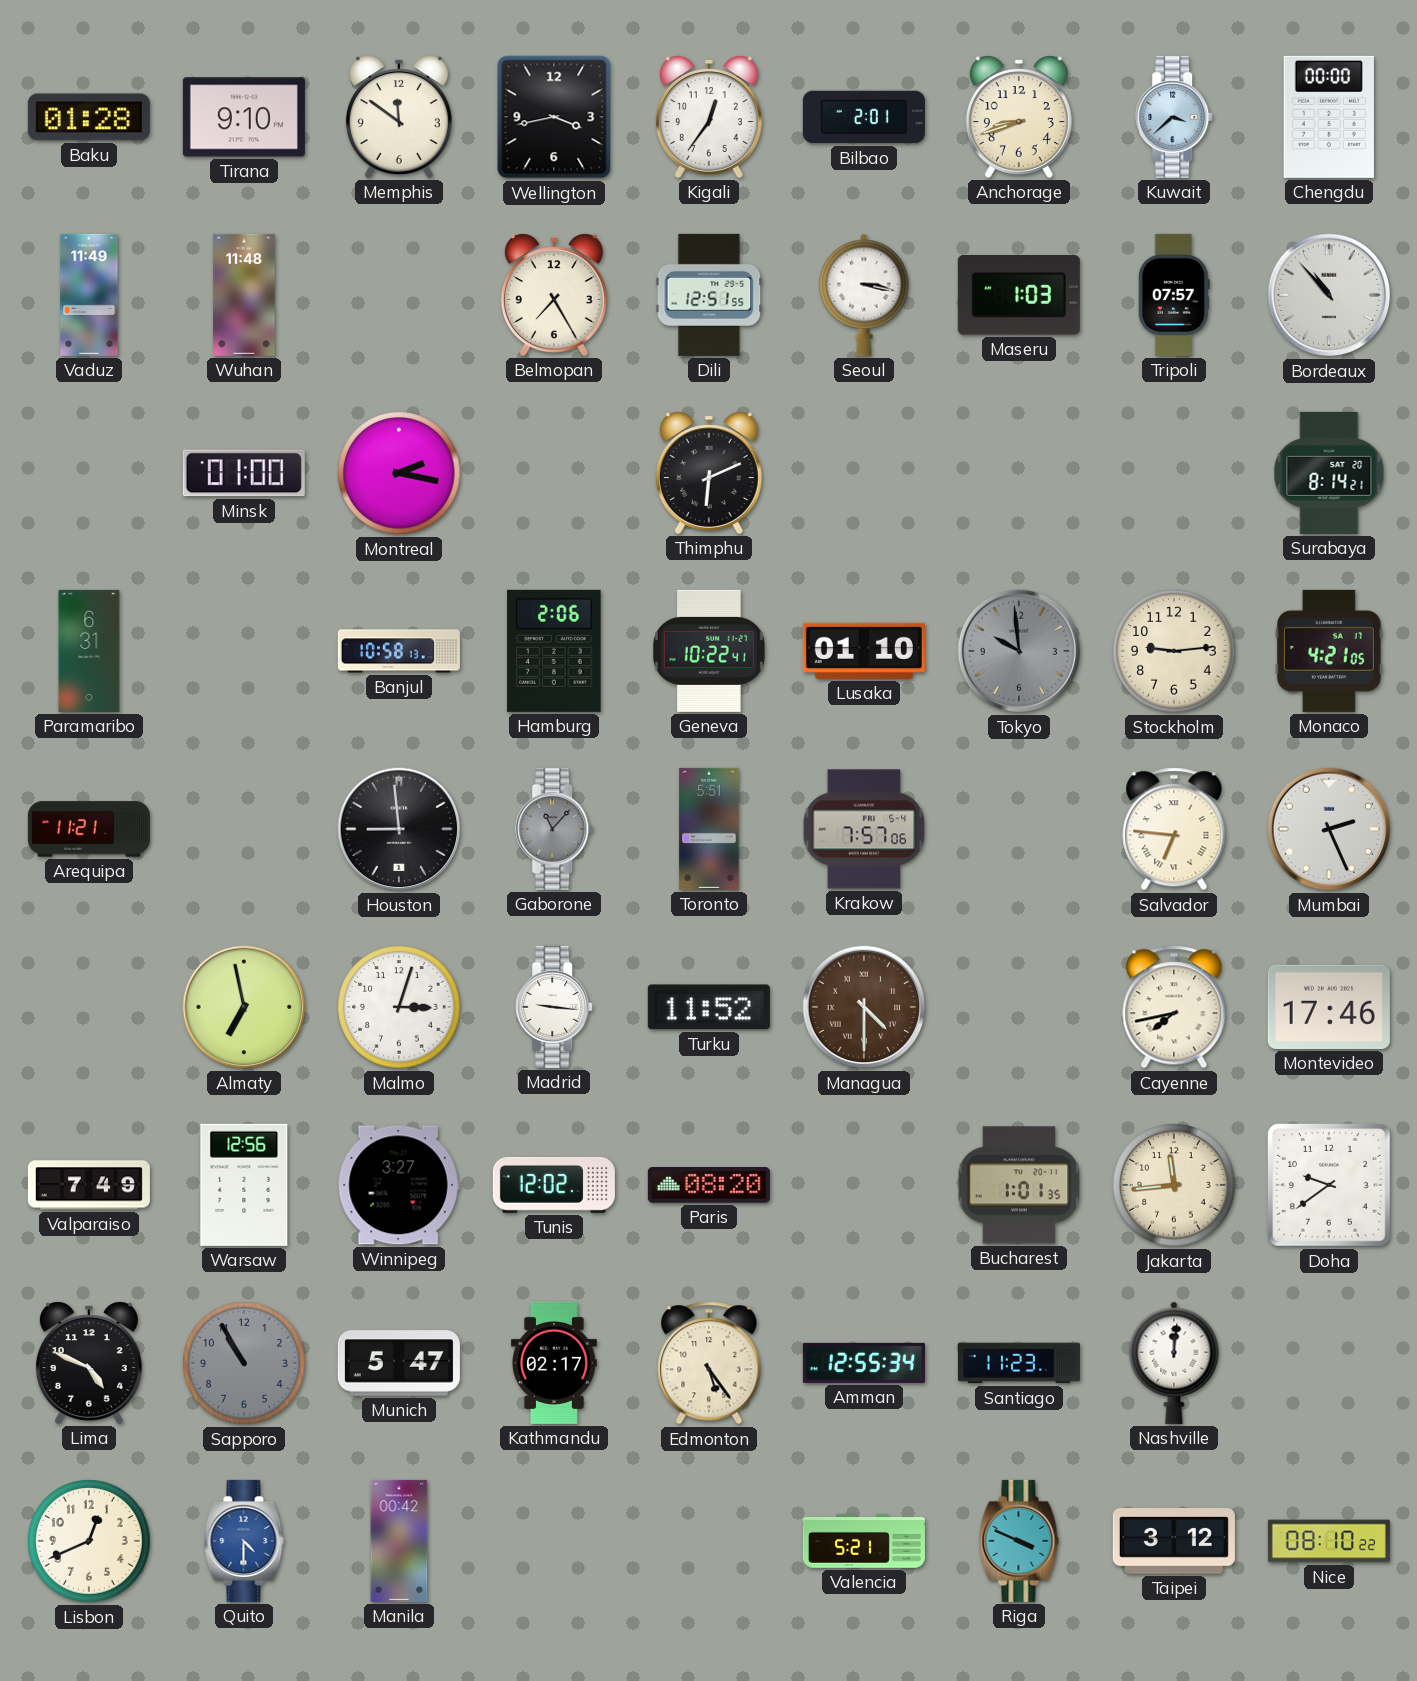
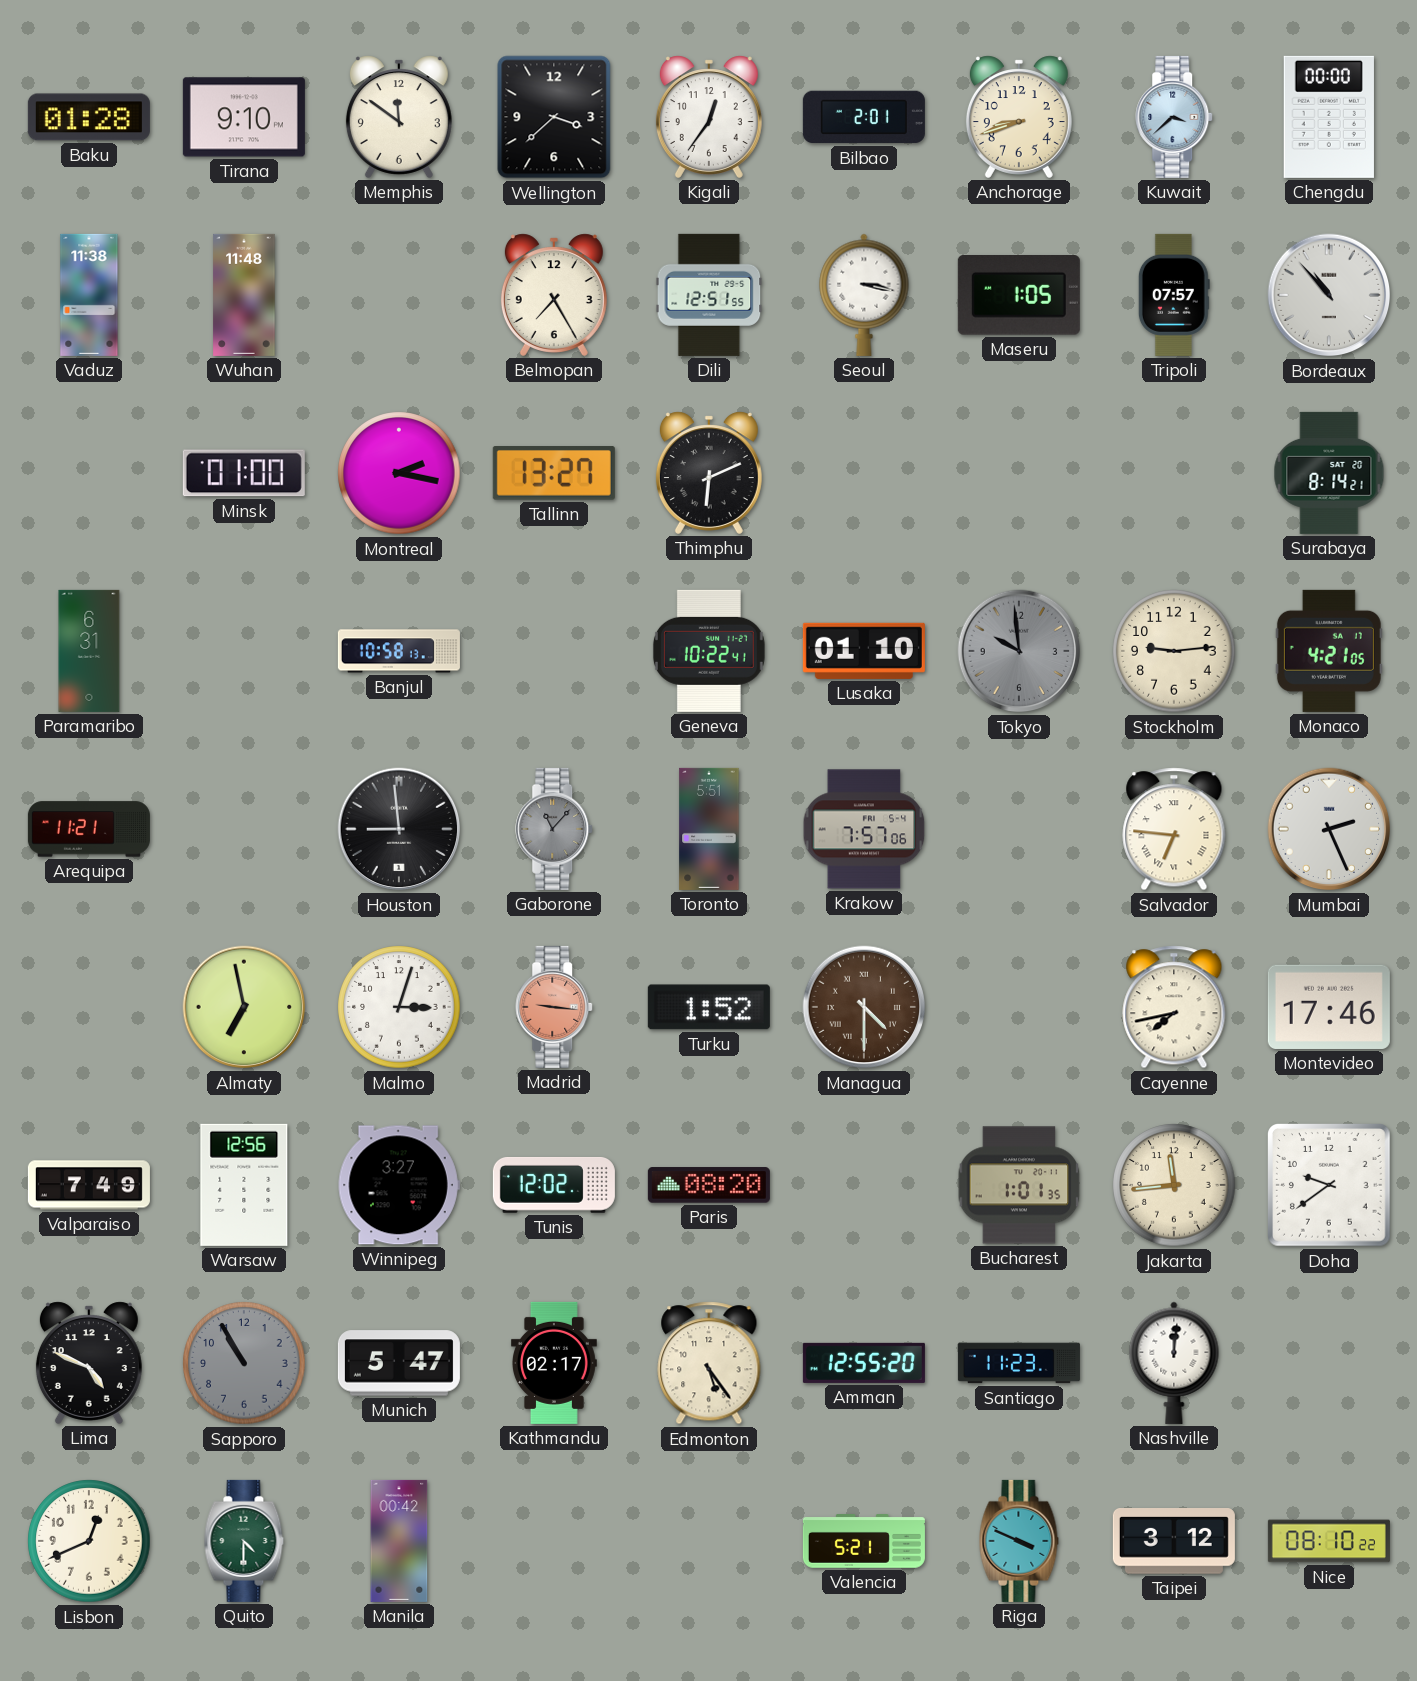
Wellington: 3:43 -> 3:38 (554, 117)
Vaduz: 11:49 -> 11:38 (89, 295)
Maseru: 1:03 -> 1:05 (1019, 296)
Tallinn: none -> 13:27 (554, 474)
Hamburg: 2:06 -> none (554, 651)
Madrid dial: white -> salmon (555, 1007)
Turku: 11:52 -> 1:52 (709, 1007)
Amman: 12:55:34 -> 12:55:20 (864, 1363)
Quito dial: blue -> green (244, 1541)
